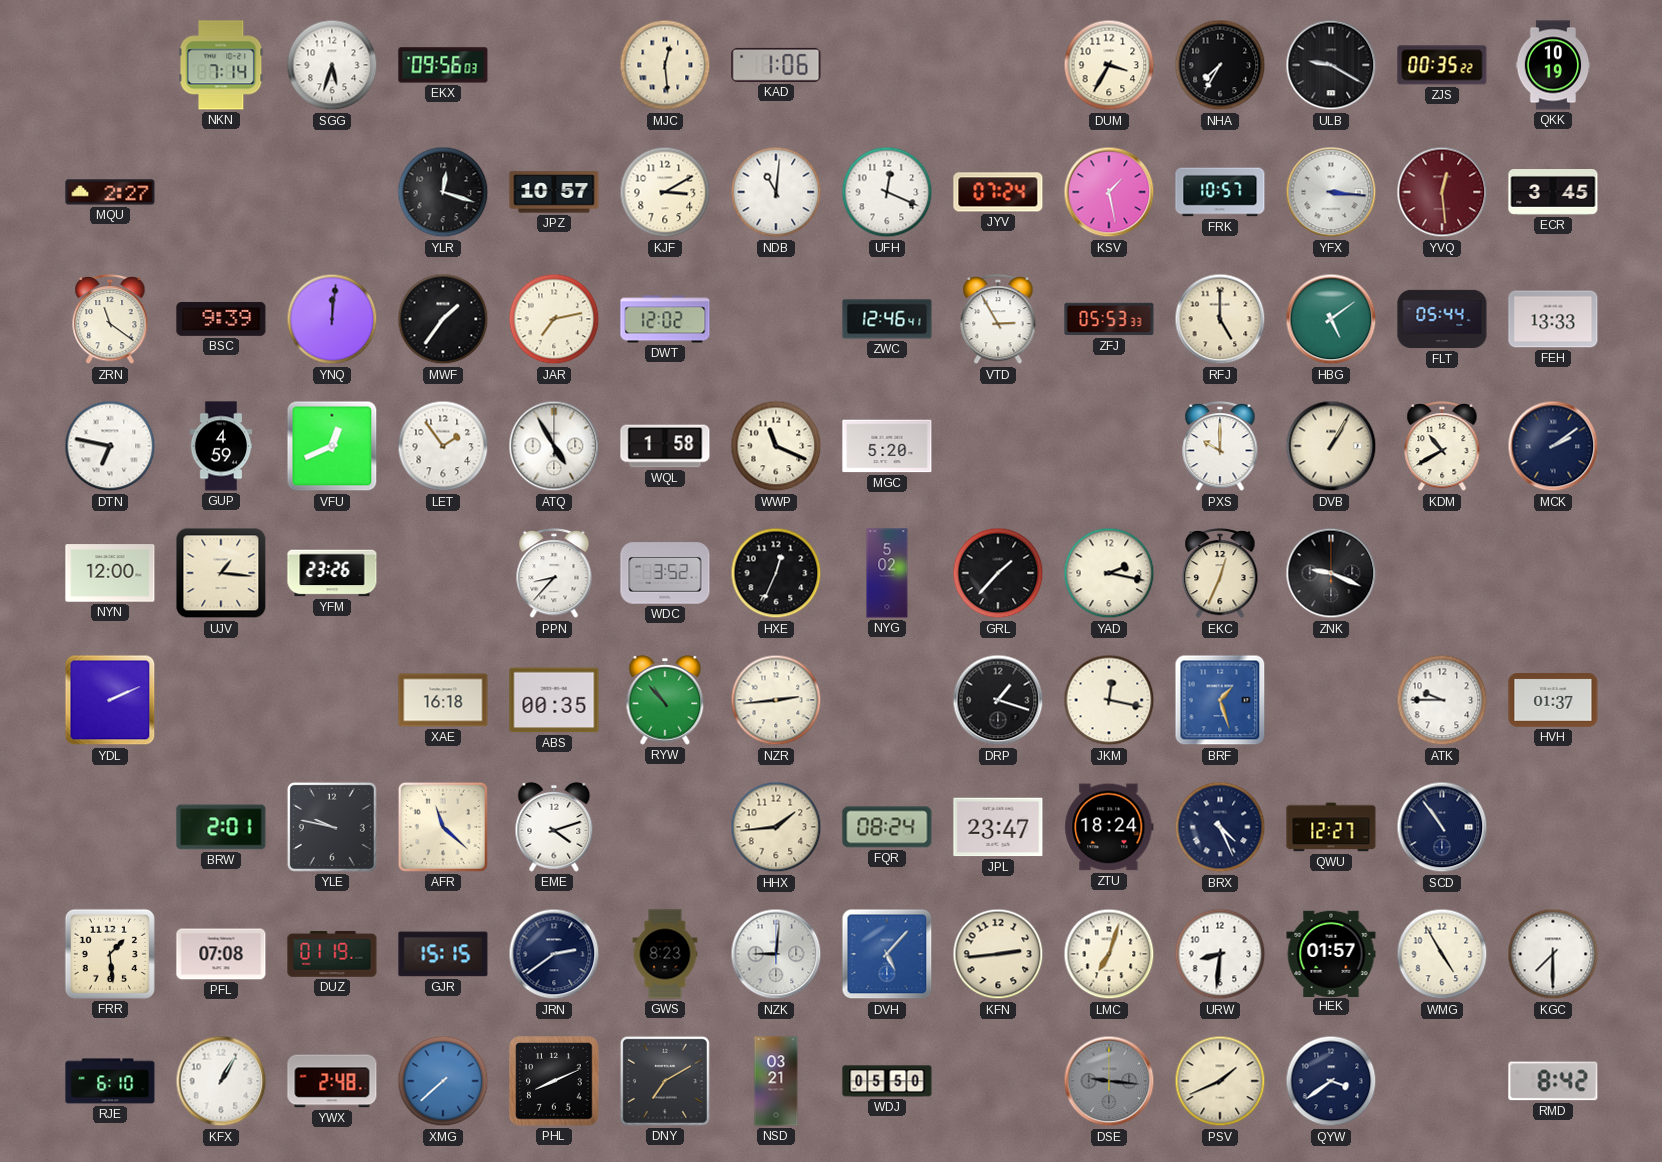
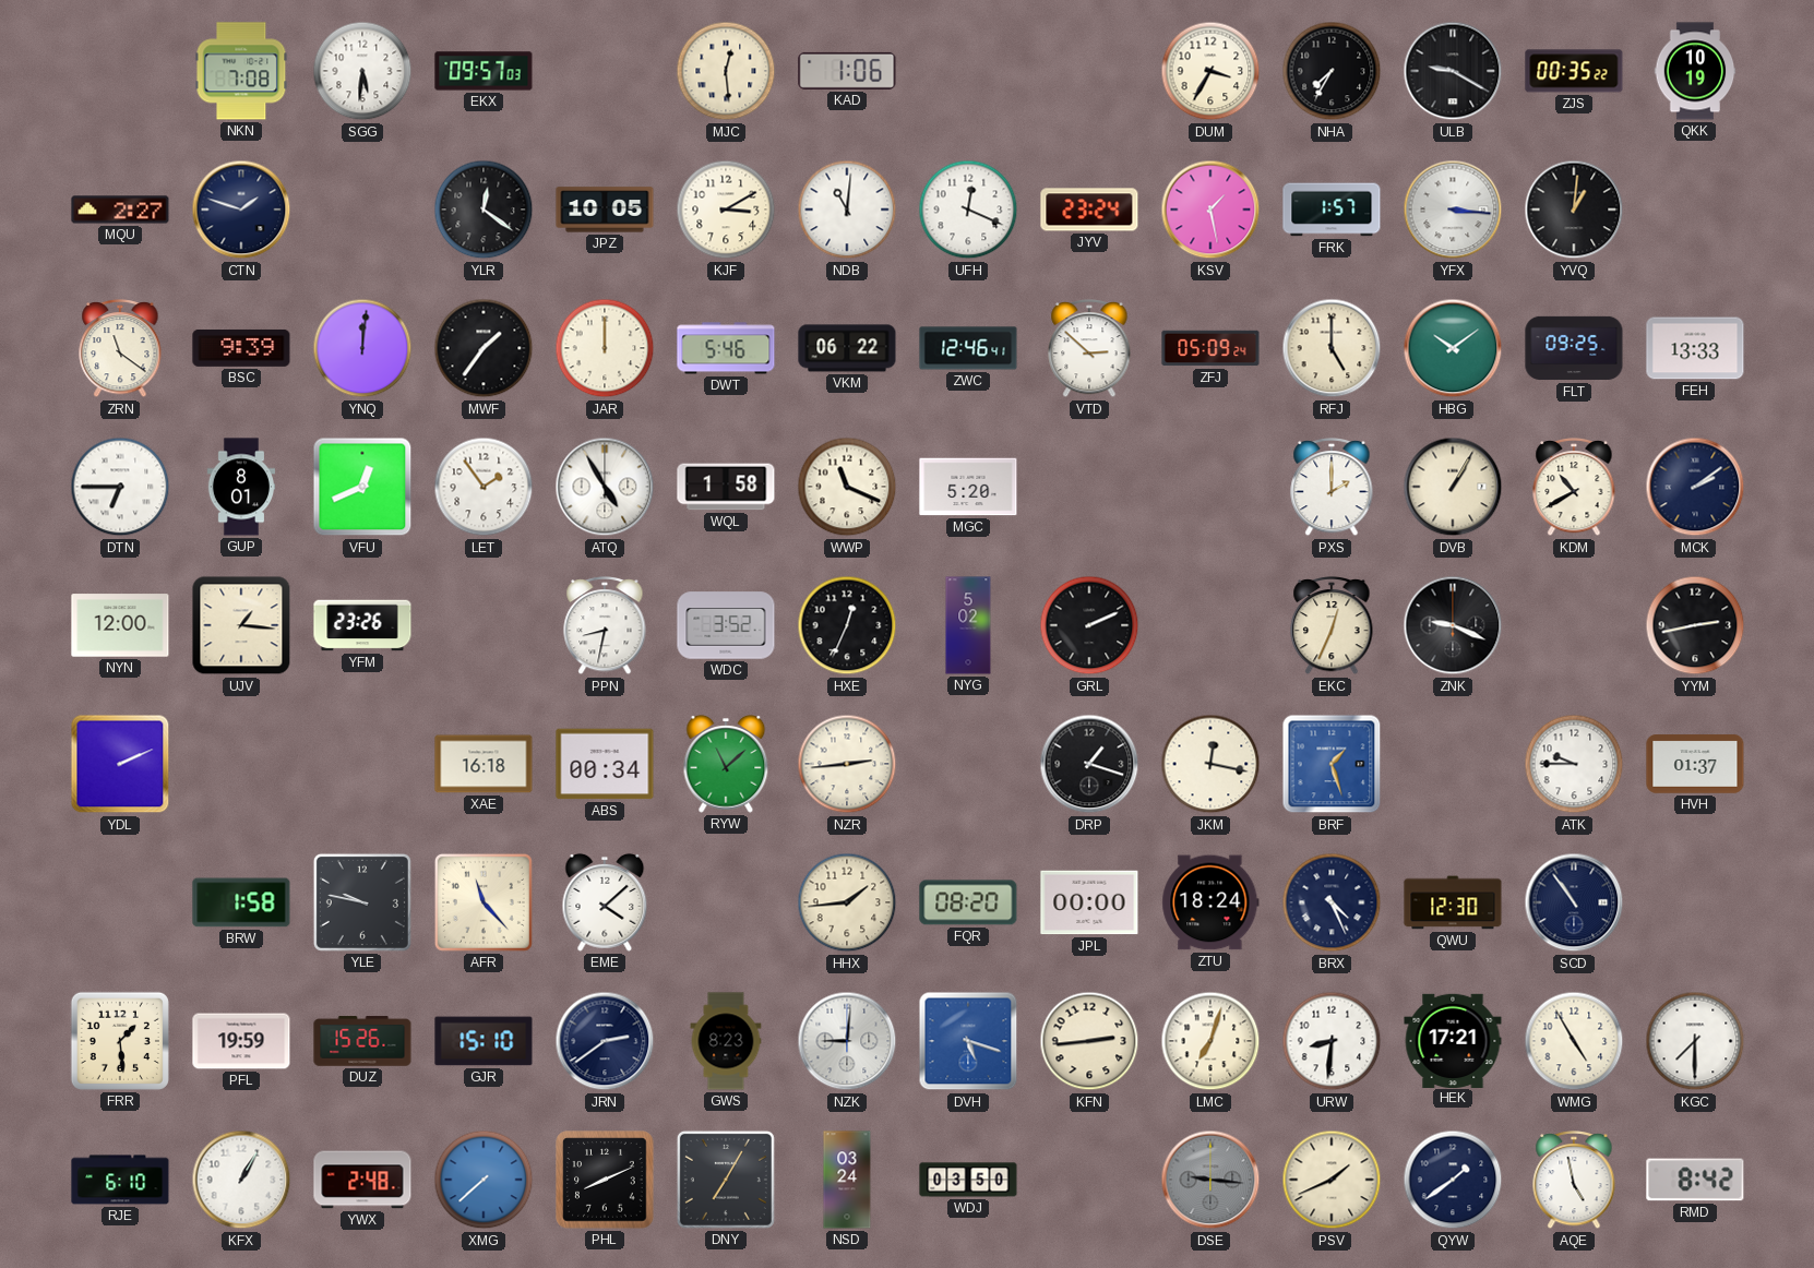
NKN: 7:14 -> 7:08 (241, 71)
SGG: 5:33 -> 5:31 (362, 71)
EKX: 09:56 -> 09:57 (484, 71)
CTN: none -> 1:48 (241, 210)
YLR: 12:18 -> 12:21 (484, 210)
JPZ: 10:57 -> 10:05 (605, 210)
JYV: 07:24 -> 23:24 (1089, 210)
FRK: 10:57 -> 1:57 (1332, 210)
YVQ: 12:29 -> 1:01 (1574, 210)
YVQ dial: burgundy -> black (1574, 210)
ECR: 3:45 -> none (1553, 193)
JAR: 7:13 -> 12:00 (605, 348)
DWT: 12:02 -> 5:46 (726, 348)
VKM: none -> 06:22 (847, 348)
VTD: 2:55 -> 2:52 (1089, 349)
ZFJ: 05:53 -> 05:09 (1210, 348)
HBG: 5:09 -> 10:09 (1453, 348)
FLT: 05:44 -> 09:25 (1574, 348)
DTN: 6:47 -> 6:45 (120, 487)
GUP: 4:59 -> 8:01 (241, 487)
PXS: 10:00 -> 2:00 (1332, 488)
PPN: 8:37 -> 8:32 (605, 626)
GRL: 1:37 -> 2:11 (1089, 625)
YAD: 2:17 -> none (1109, 573)
YYM: none -> 2:43 (1695, 625)
ABS: 00:35 -> 00:34 (605, 764)
RYW: 10:53 -> 11:08 (726, 764)
BRW: 2:01 -> 1:58 (241, 902)
AFR: 11:22 -> 11:23 (484, 902)
EME: 4:12 -> 4:08 (605, 902)
FQR: 08:24 -> 08:20 (968, 902)
JPL: 23:47 -> 00:00 (1089, 902)
QWU: 12:27 -> 12:30 (1453, 902)
PFL: 07:08 -> 19:59 (241, 1041)
DUZ: 01:19 -> 15:26 (362, 1041)
GJR: 15:15 -> 15:10 (484, 1041)
DVH: 5:07 -> 5:18 (968, 1041)
HEK: 01:57 -> 17:21 (1453, 1040)
DNY: 7:10 -> 7:05 (726, 1180)
NSD: 03:21 -> 03:24 (847, 1180)
WDJ: 05:50 -> 03:50 (968, 1180)
QYW: 3:39 -> 1:39 (1453, 1180)
AQE: none -> 4:58 (1574, 1181)
